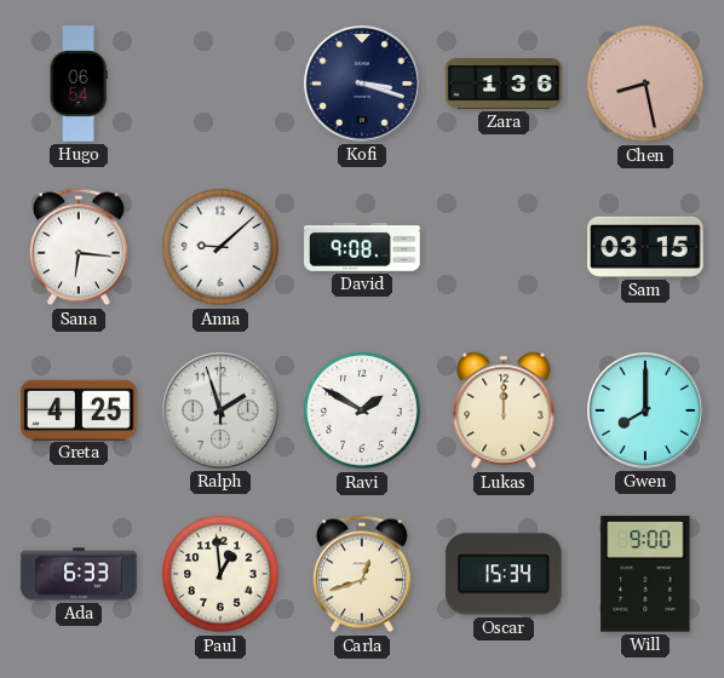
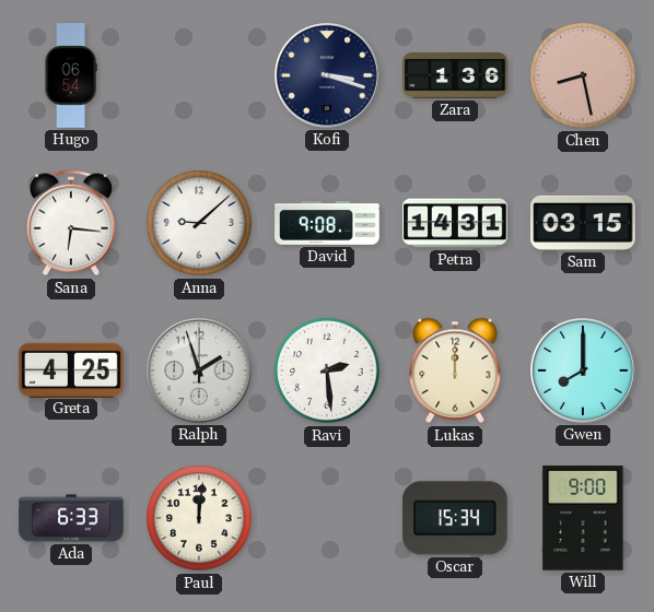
Petra: none -> 14:31 (455, 223)
Ravi: 1:50 -> 2:29 (327, 370)
Paul: 12:59 -> 12:01 (199, 518)
Carla: 12:42 -> none (362, 574)
